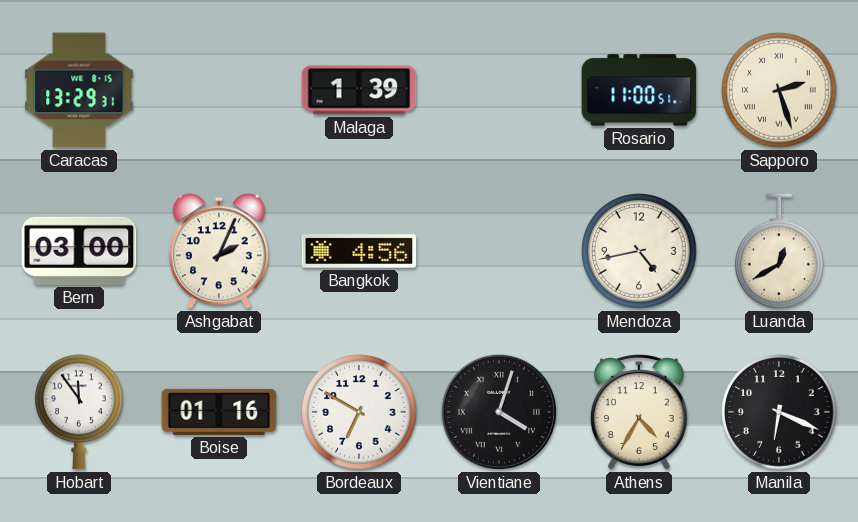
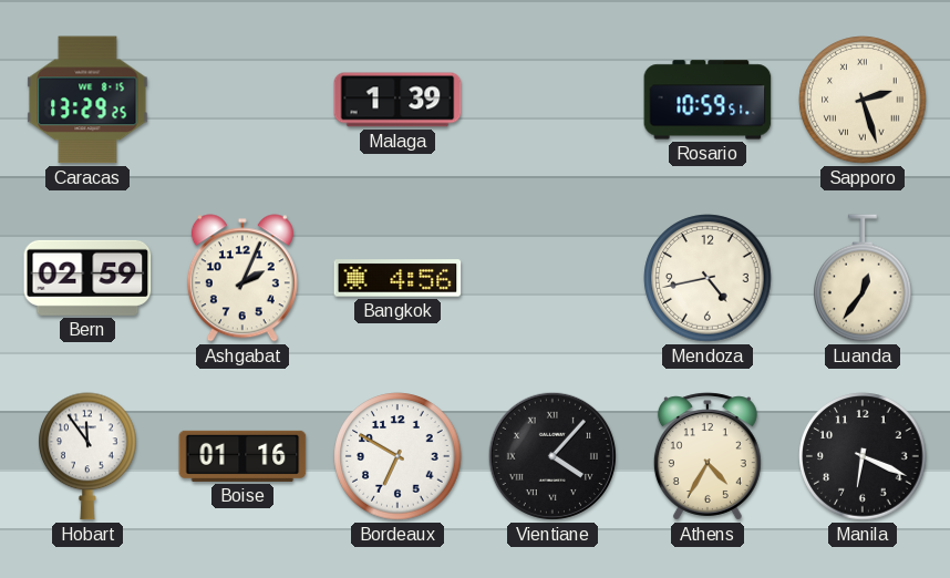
Caracas: 13:29:31 -> 13:29:25 (87, 100)
Rosario: 11:00 -> 10:59 (708, 100)
Bern: 03:00 -> 02:59 (87, 278)
Luanda: 12:40 -> 12:36 (863, 278)
Vientiane: 4:03 -> 4:07 (553, 456)
